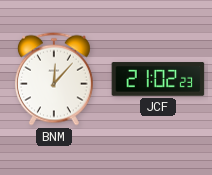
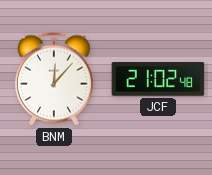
JCF: 21:02:23 -> 21:02:48 (158, 79)
